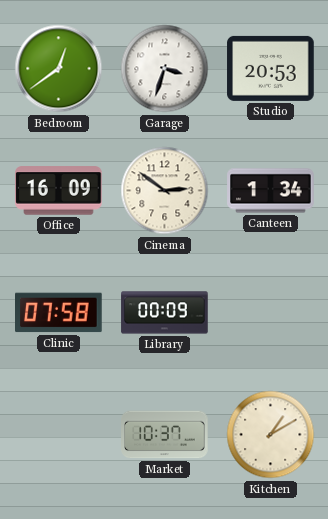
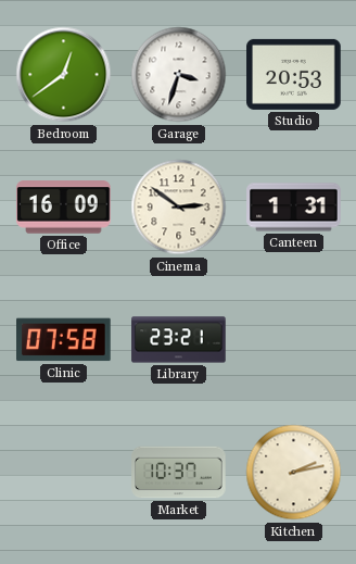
Canteen: 1:34 -> 1:31 (294, 208)
Library: 00:09 -> 23:21 (179, 340)
Kitchen: 1:10 -> 2:13 (294, 473)
